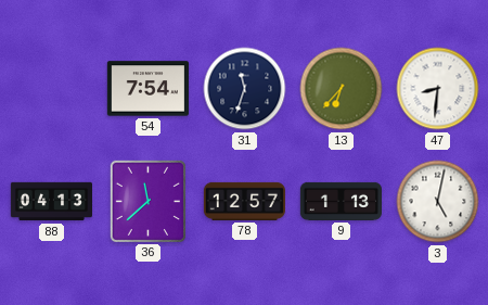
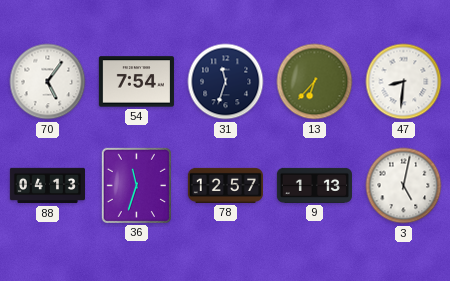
70: none -> 5:06 (48, 82)
36: 11:38 -> 11:33 (136, 185)
